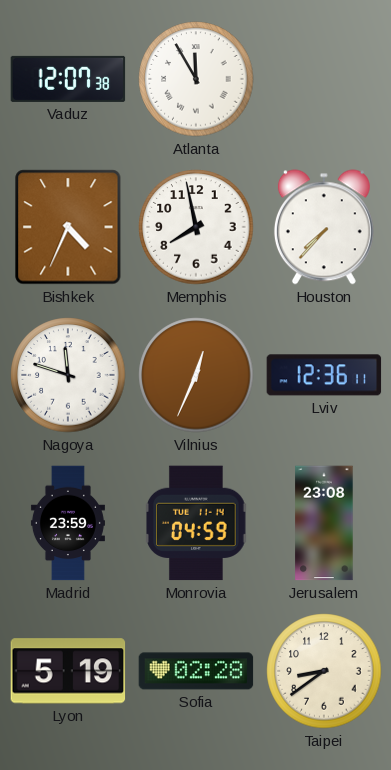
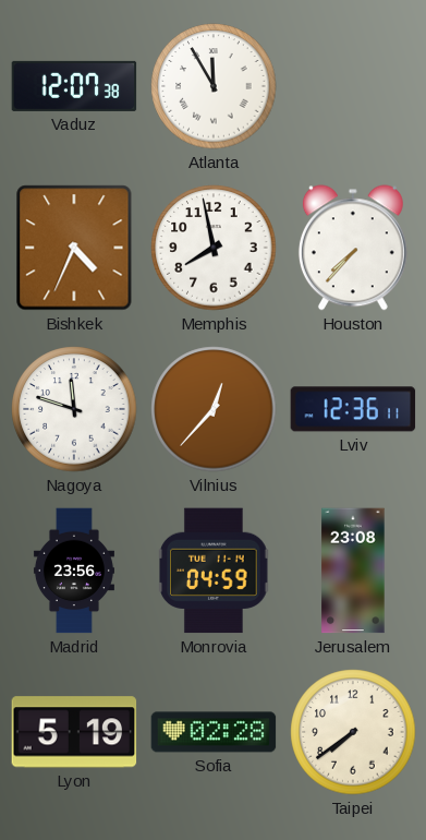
Vilnius: 12:34 -> 12:37 (214, 409)
Madrid: 23:59 -> 23:56 (74, 571)
Taipei: 8:39 -> 7:39 (353, 732)
